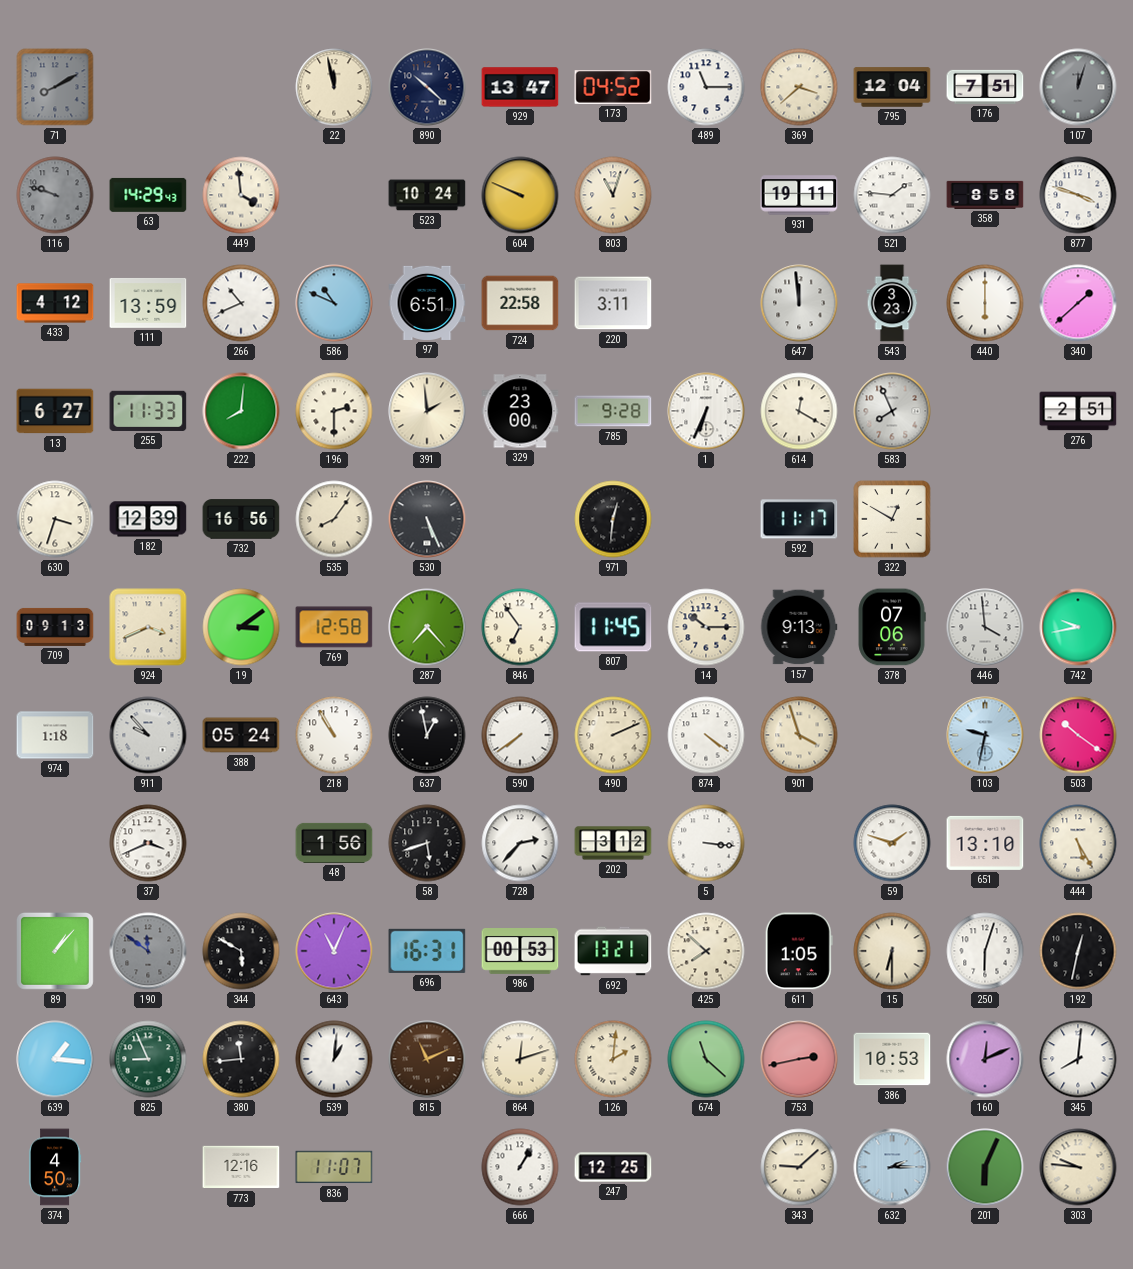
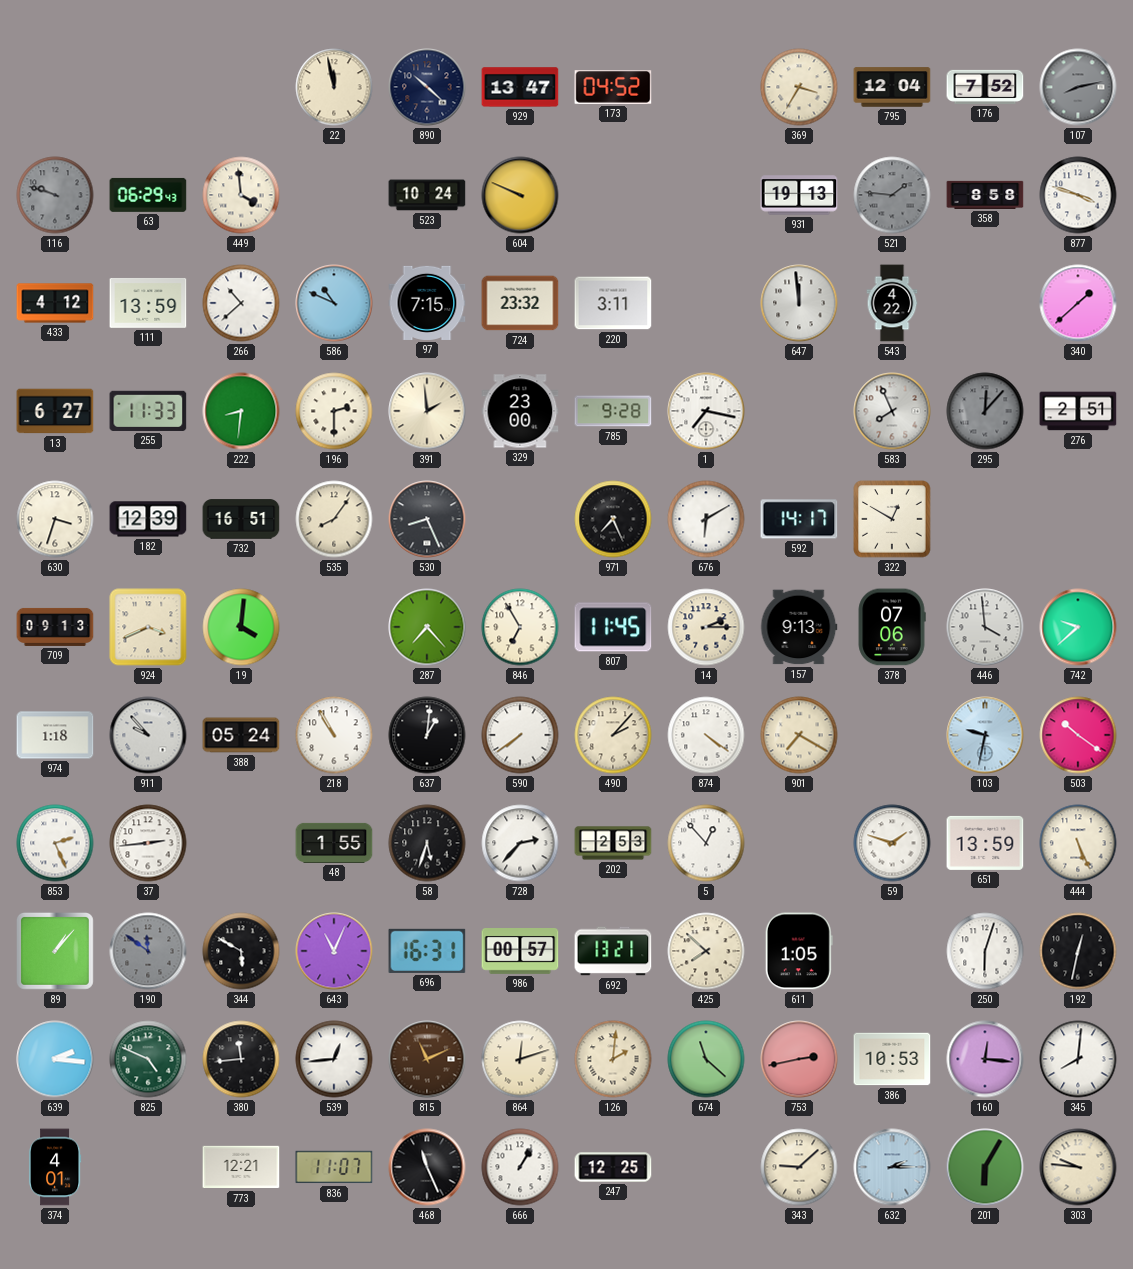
71: 8:10 -> none (55, 87)
489: 11:15 -> none (706, 87)
369: 3:38 -> 3:35 (799, 87)
176: 7:51 -> 7:52 (985, 87)
107: 12:03 -> 8:13 (1078, 87)
63: 14:29 -> 06:29 (148, 195)
803: 11:03 -> none (613, 195)
931: 19:11 -> 19:13 (799, 195)
521 dial: white -> grey (892, 195)
266: 10:41 -> 10:38 (241, 303)
97: 6:51 -> 7:15 (427, 303)
724: 22:58 -> 23:32 (520, 303)
543: 3:23 -> 4:22 (892, 303)
440: 6:00 -> none (985, 303)
222: 8:01 -> 8:31 (241, 411)
1: 6:34 -> 7:17 (706, 411)
614: 12:20 -> none (799, 411)
295: none -> 12:07 (985, 411)
732: 16:56 -> 16:51 (241, 519)
530: 5:26 -> 8:26 (427, 519)
971: 12:31 -> 7:26 (613, 519)
676: none -> 6:10 (706, 519)
592: 11:17 -> 14:17 (799, 519)
19: 3:09 -> 4:01 (241, 627)
769: 12:58 -> none (334, 627)
846: 6:54 -> 6:55 (520, 627)
14: 10:15 -> 2:15 (706, 627)
742: 9:43 -> 9:38 (1078, 627)
637: 12:58 -> 1:01 (427, 735)
490: 2:11 -> 2:07 (613, 735)
901: 3:57 -> 7:20 (799, 735)
853: none -> 2:26 (55, 843)
37: 3:41 -> 2:44 (148, 843)
48: 1:56 -> 1:55 (334, 843)
58: 5:42 -> 5:33 (427, 843)
202: 3:12 -> 2:53 (613, 843)
5: 3:16 -> 12:53 (706, 843)
651: 13:10 -> 13:59 (985, 843)
444: 5:25 -> 5:26 (1078, 843)
986: 00:53 -> 00:57 (520, 952)
15: 6:30 -> none (892, 951)
639: 1:16 -> 2:16 (55, 1059)
825: 8:56 -> 4:49 (148, 1059)
539: 1:01 -> 12:44 (334, 1059)
160: 12:11 -> 12:16 (985, 1059)
374: 4:50 -> 4:01 (55, 1167)
773: 12:16 -> 12:21 (241, 1167)
468: none -> 11:26 (427, 1167)
201: 6:04 -> 6:05 (985, 1167)
